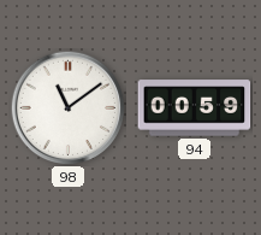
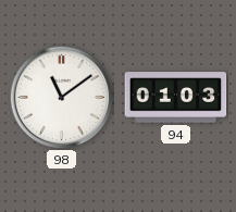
94: 00:59 -> 01:03 (176, 98)
